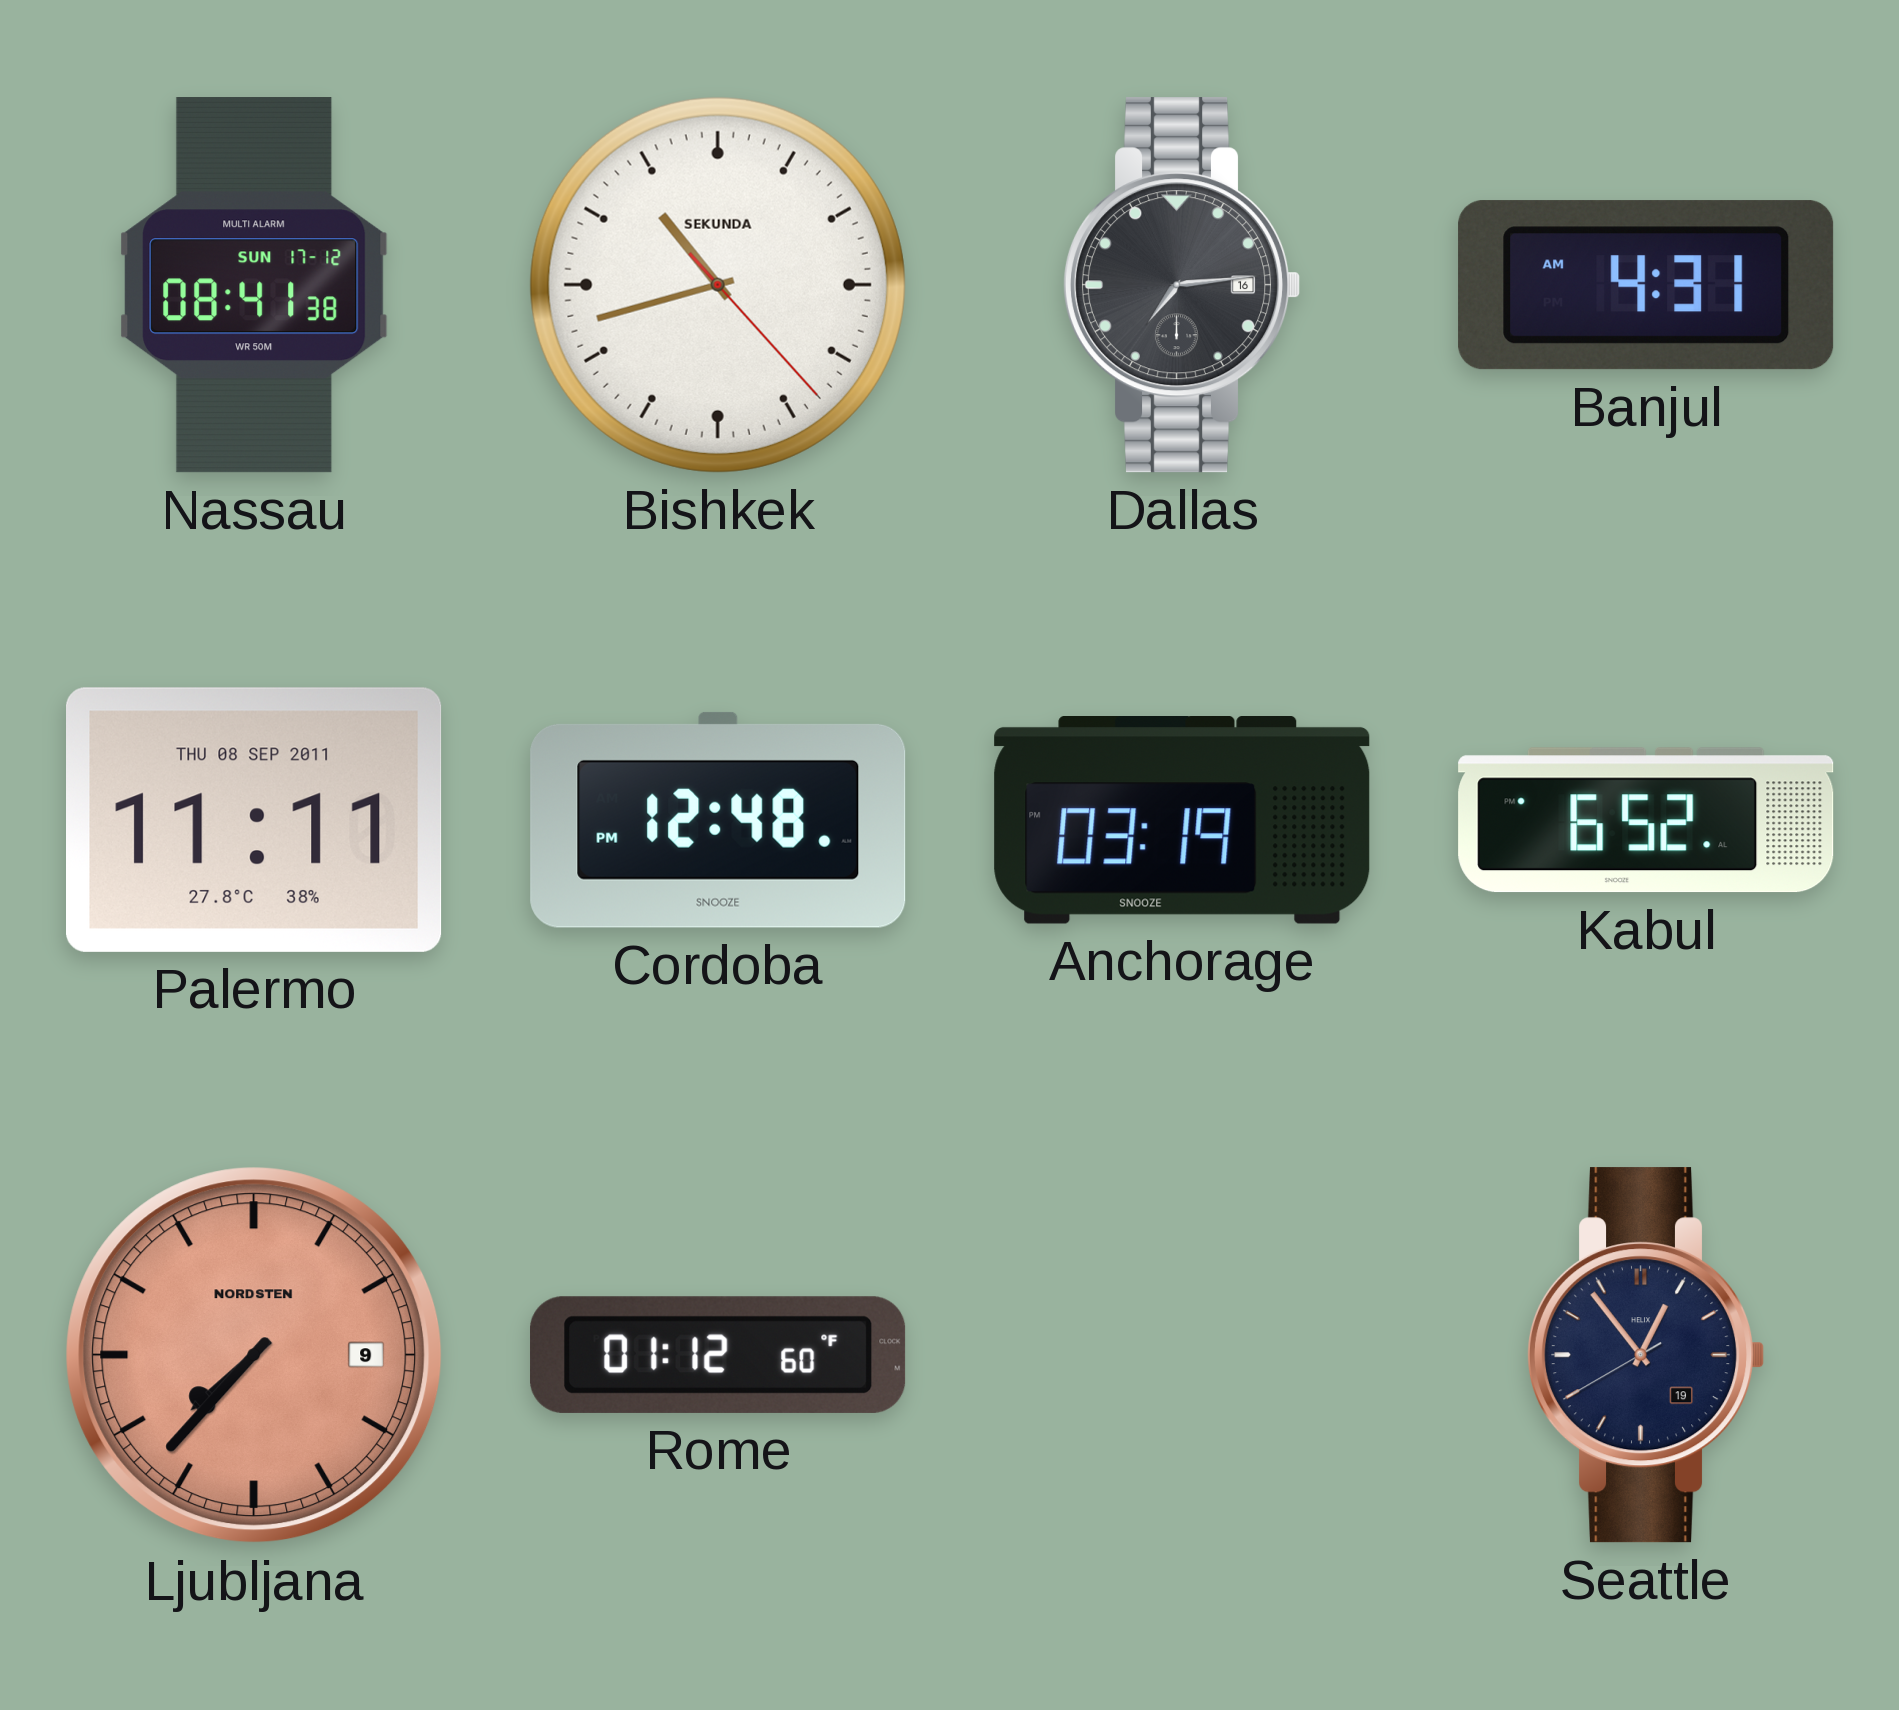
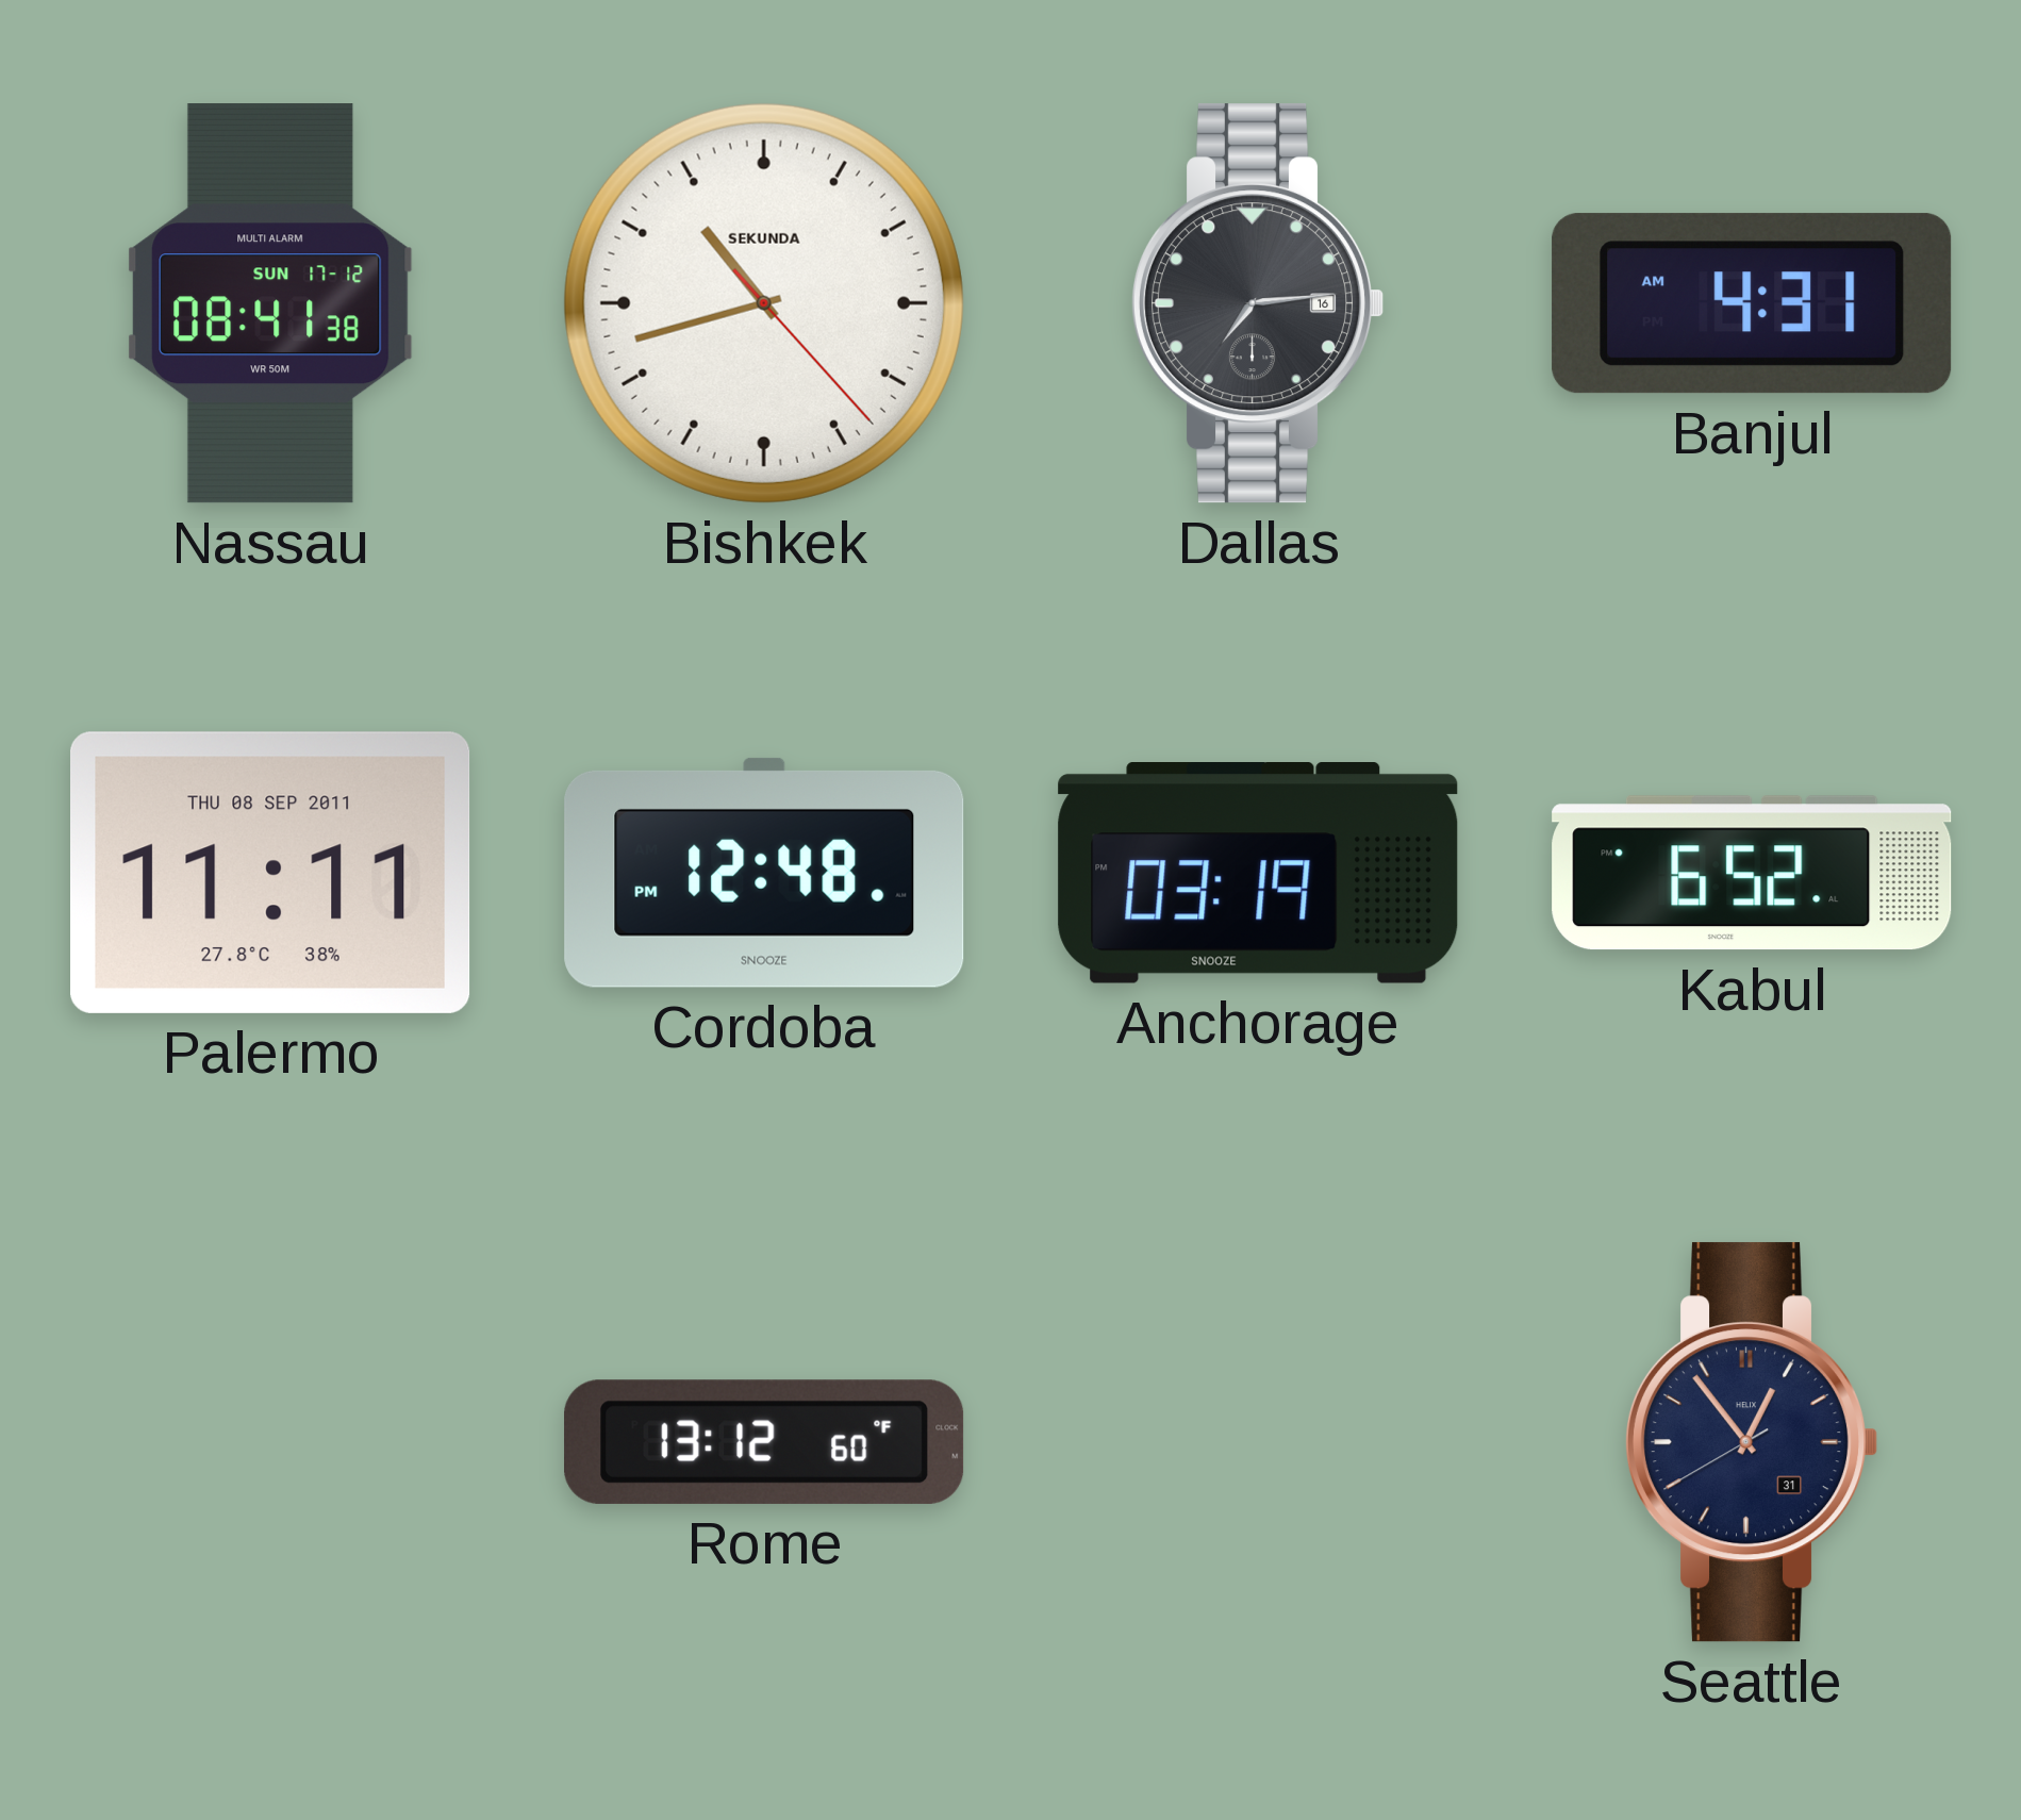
Ljubljana: 7:37 -> none (254, 1355)
Rome: 01:12 -> 13:12 (764, 1442)
Seattle date: 19 -> 31 (1752, 1442)
